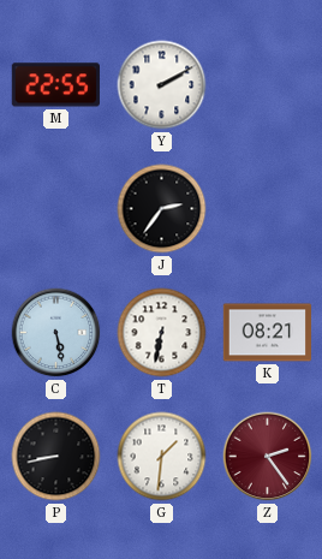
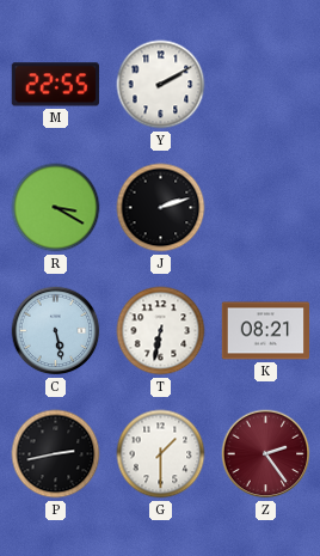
R: none -> 3:20 (56, 208)
J: 2:36 -> 2:12 (161, 208)
P: 8:43 -> 2:43 (56, 454)
G: 1:31 -> 1:30 (161, 454)
